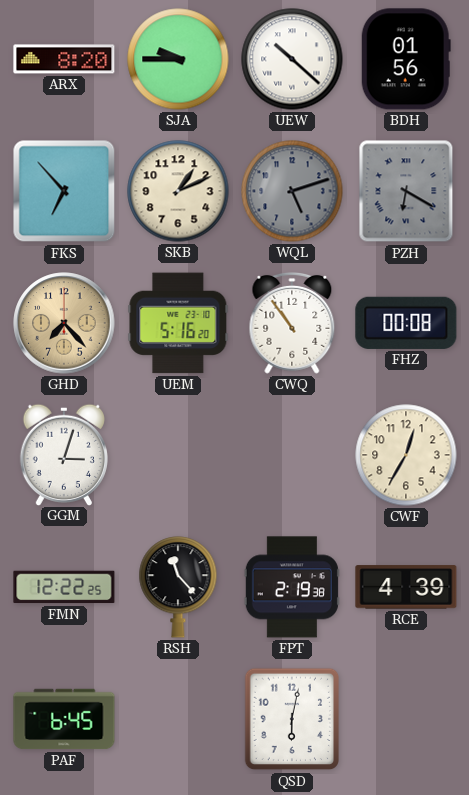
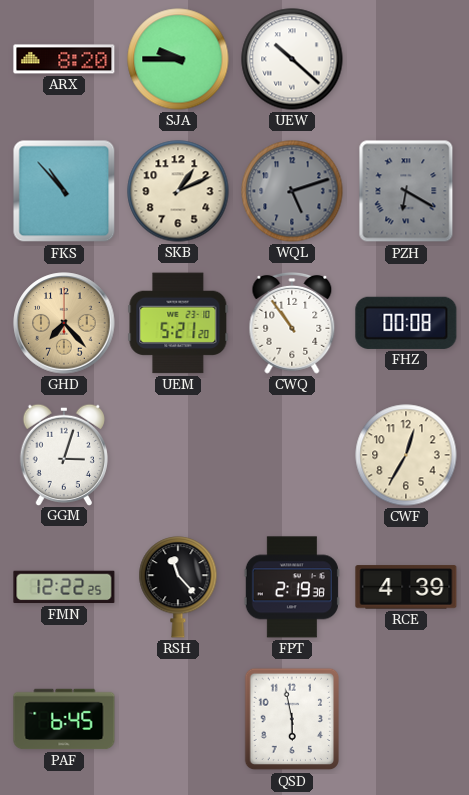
BDH: 01:56 -> none (406, 59)
FKS: 6:53 -> 10:53 (64, 191)
UEM: 5:16 -> 5:21 (178, 323)
QSD: 6:02 -> 5:58 (292, 719)
